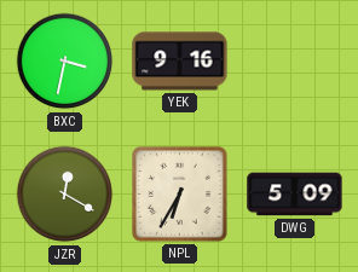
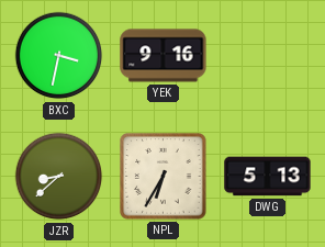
JZR: 12:20 -> 8:38 (59, 177)
DWG: 5:09 -> 5:13 (268, 177)
